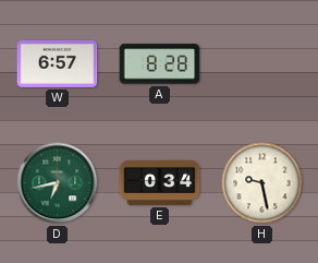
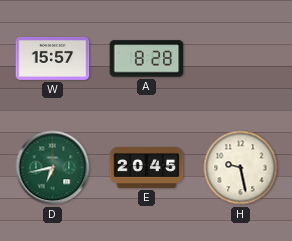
W: 6:57 -> 15:57 (53, 58)
E: 0:34 -> 20:45 (147, 167)
